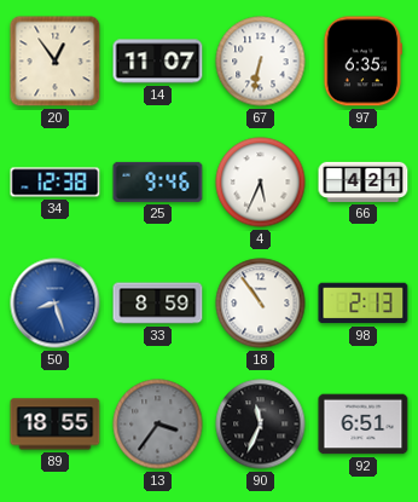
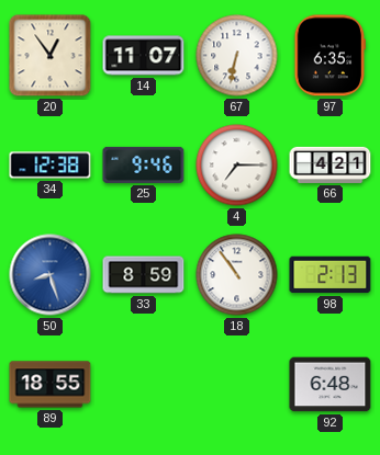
4: 5:34 -> 7:15 (237, 166)
13: 3:36 -> none (158, 425)
90: 11:34 -> none (261, 425)
92: 6:51 -> 6:48 (331, 385)
